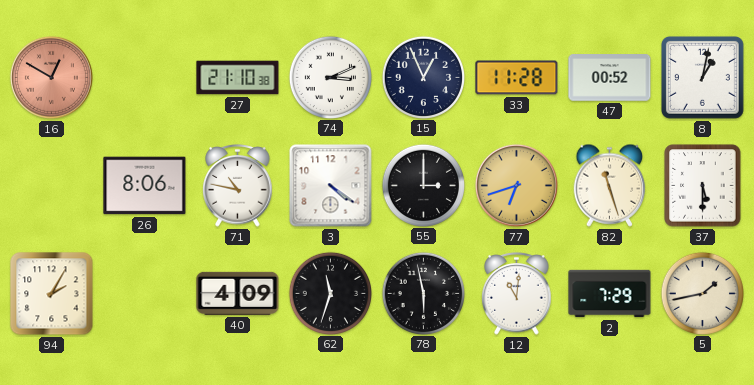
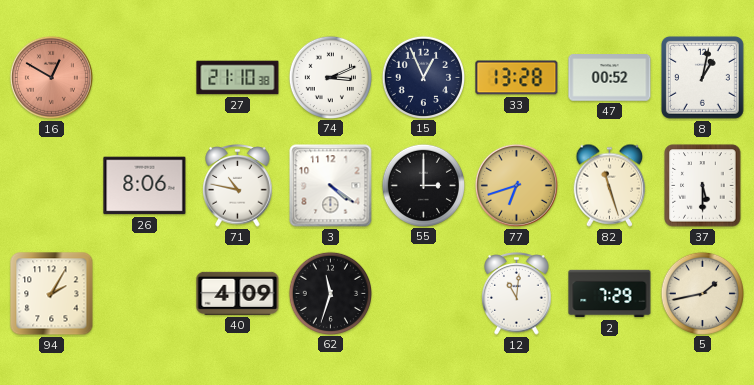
33: 11:28 -> 13:28 (517, 78)
78: 5:58 -> none (423, 293)
